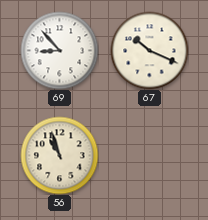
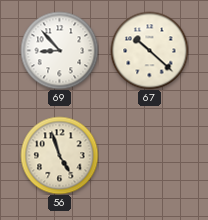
67: 10:19 -> 10:22 (149, 50)
56: 10:57 -> 4:57 (59, 155)
